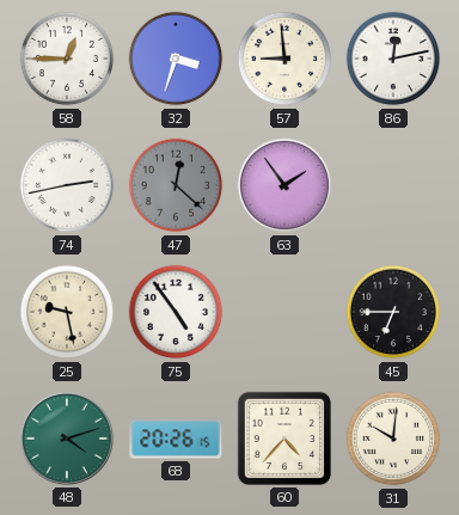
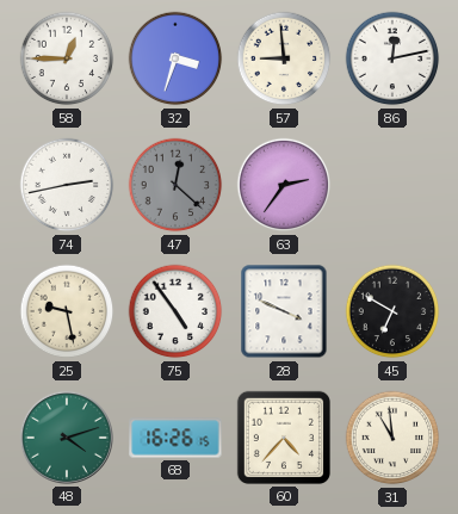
63: 1:54 -> 2:36 (284, 185)
28: none -> 3:49 (284, 311)
45: 6:45 -> 6:50 (392, 311)
68: 20:26 -> 16:26 (175, 438)
31: 10:01 -> 10:59 (392, 438)
